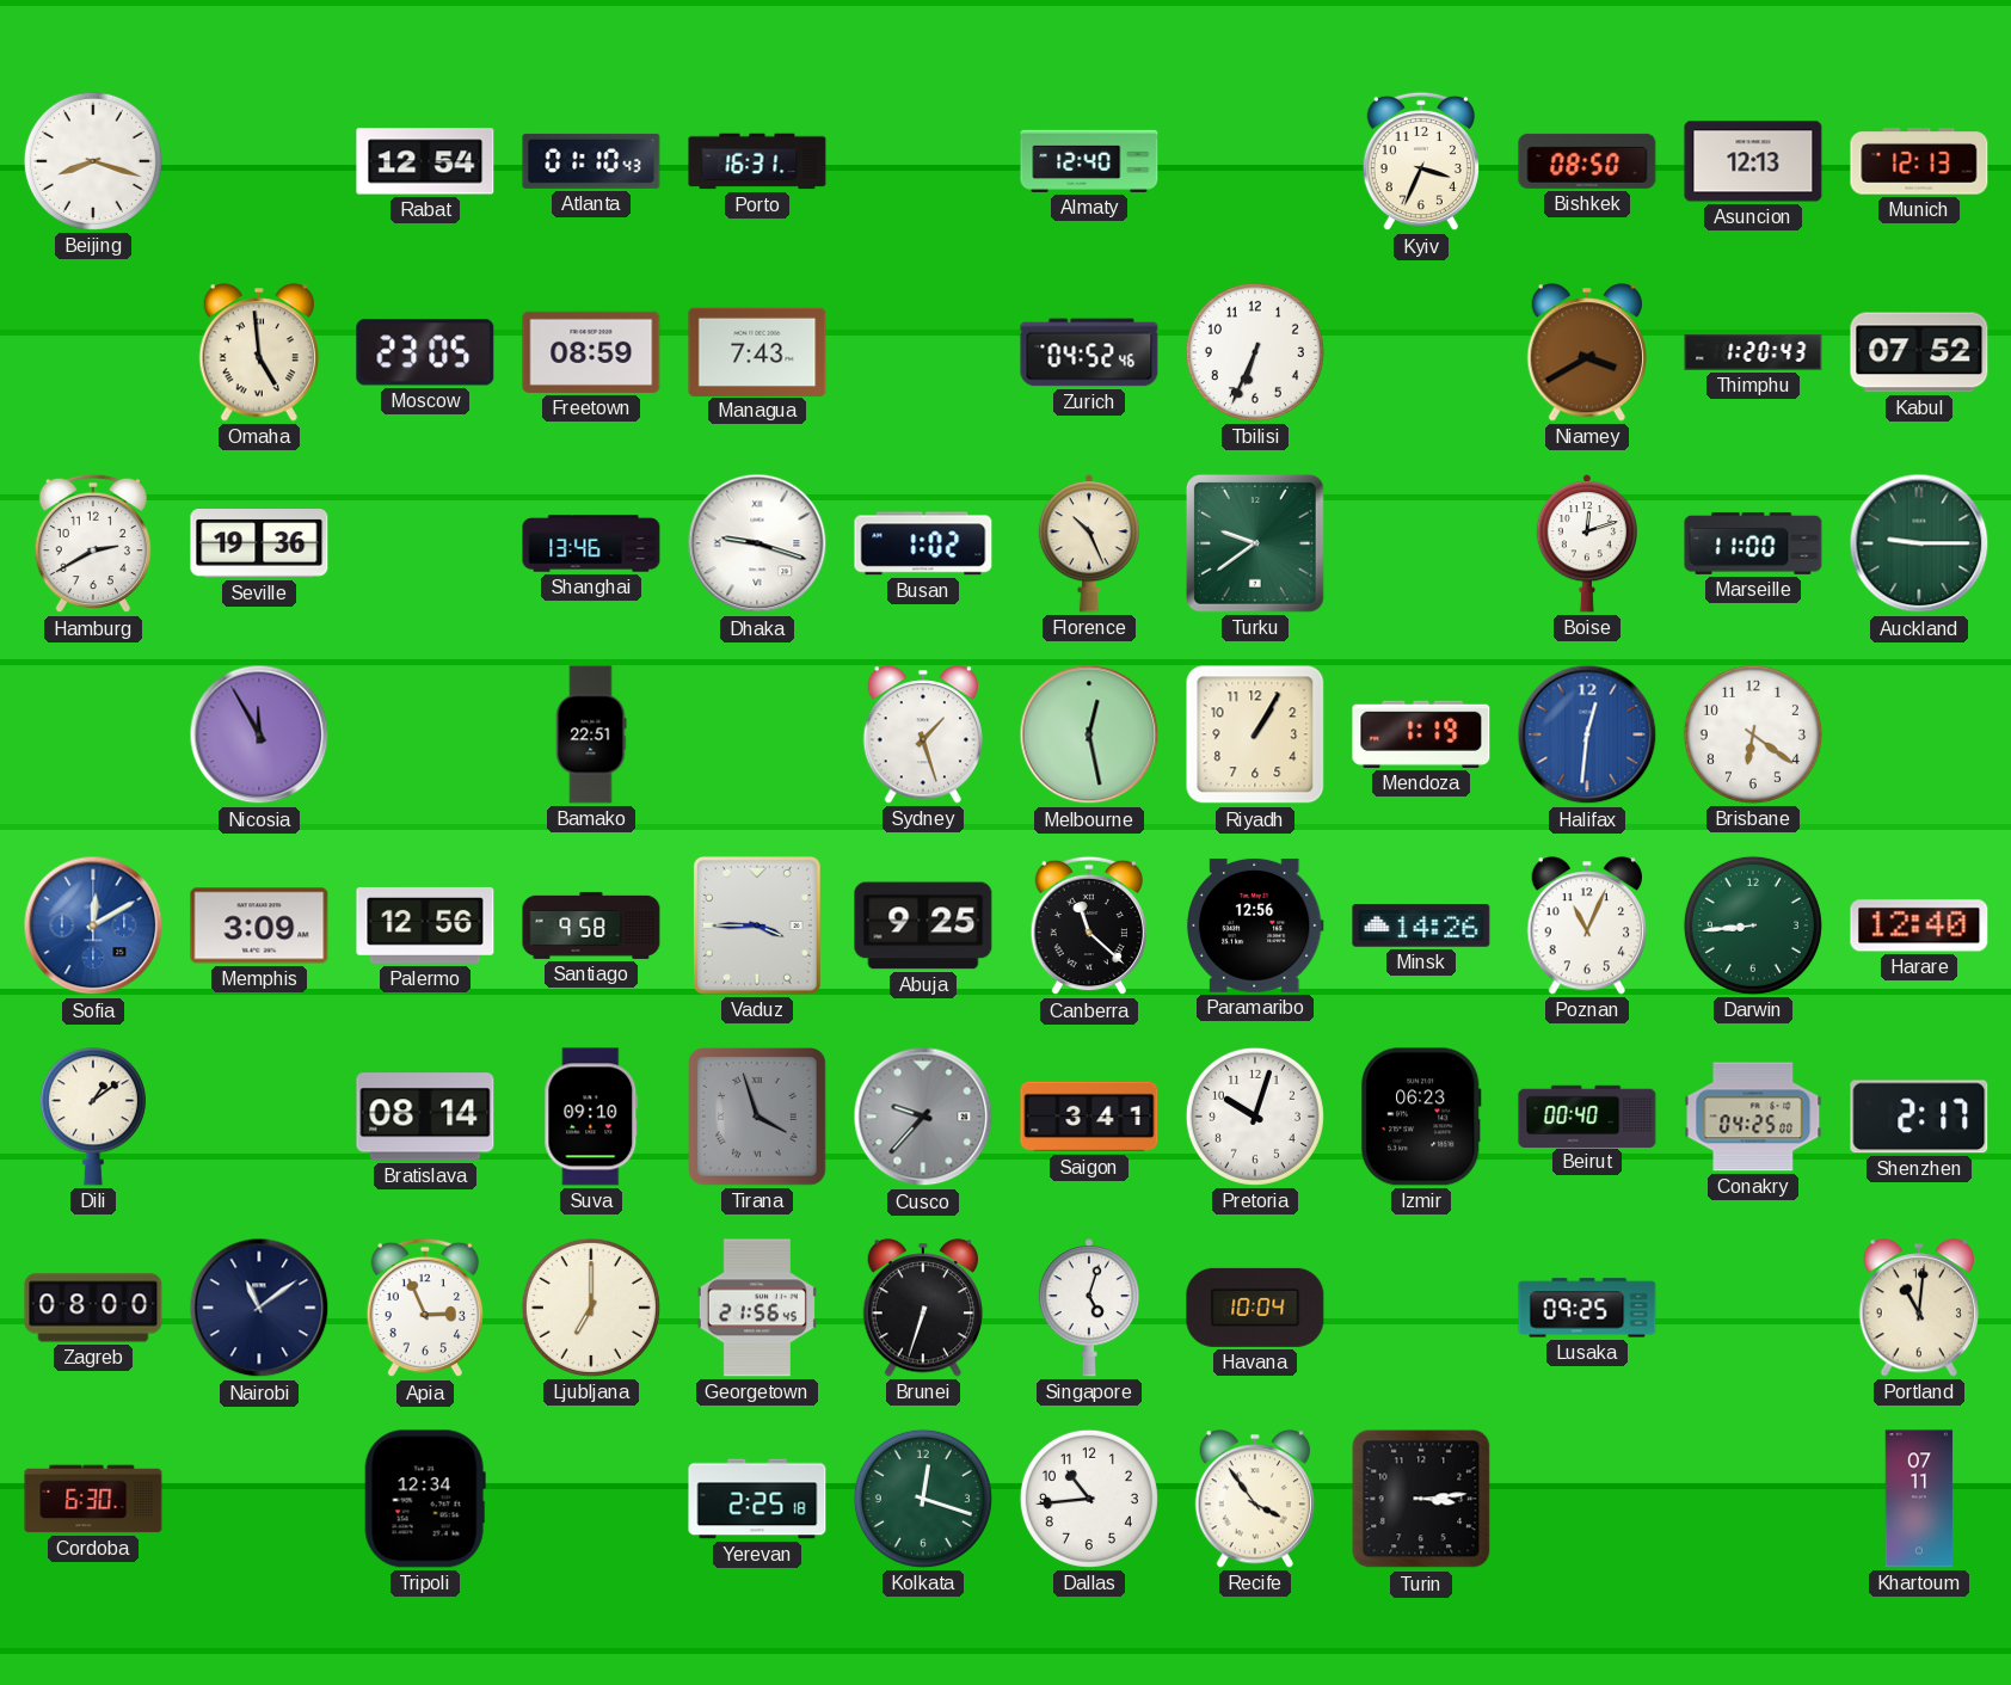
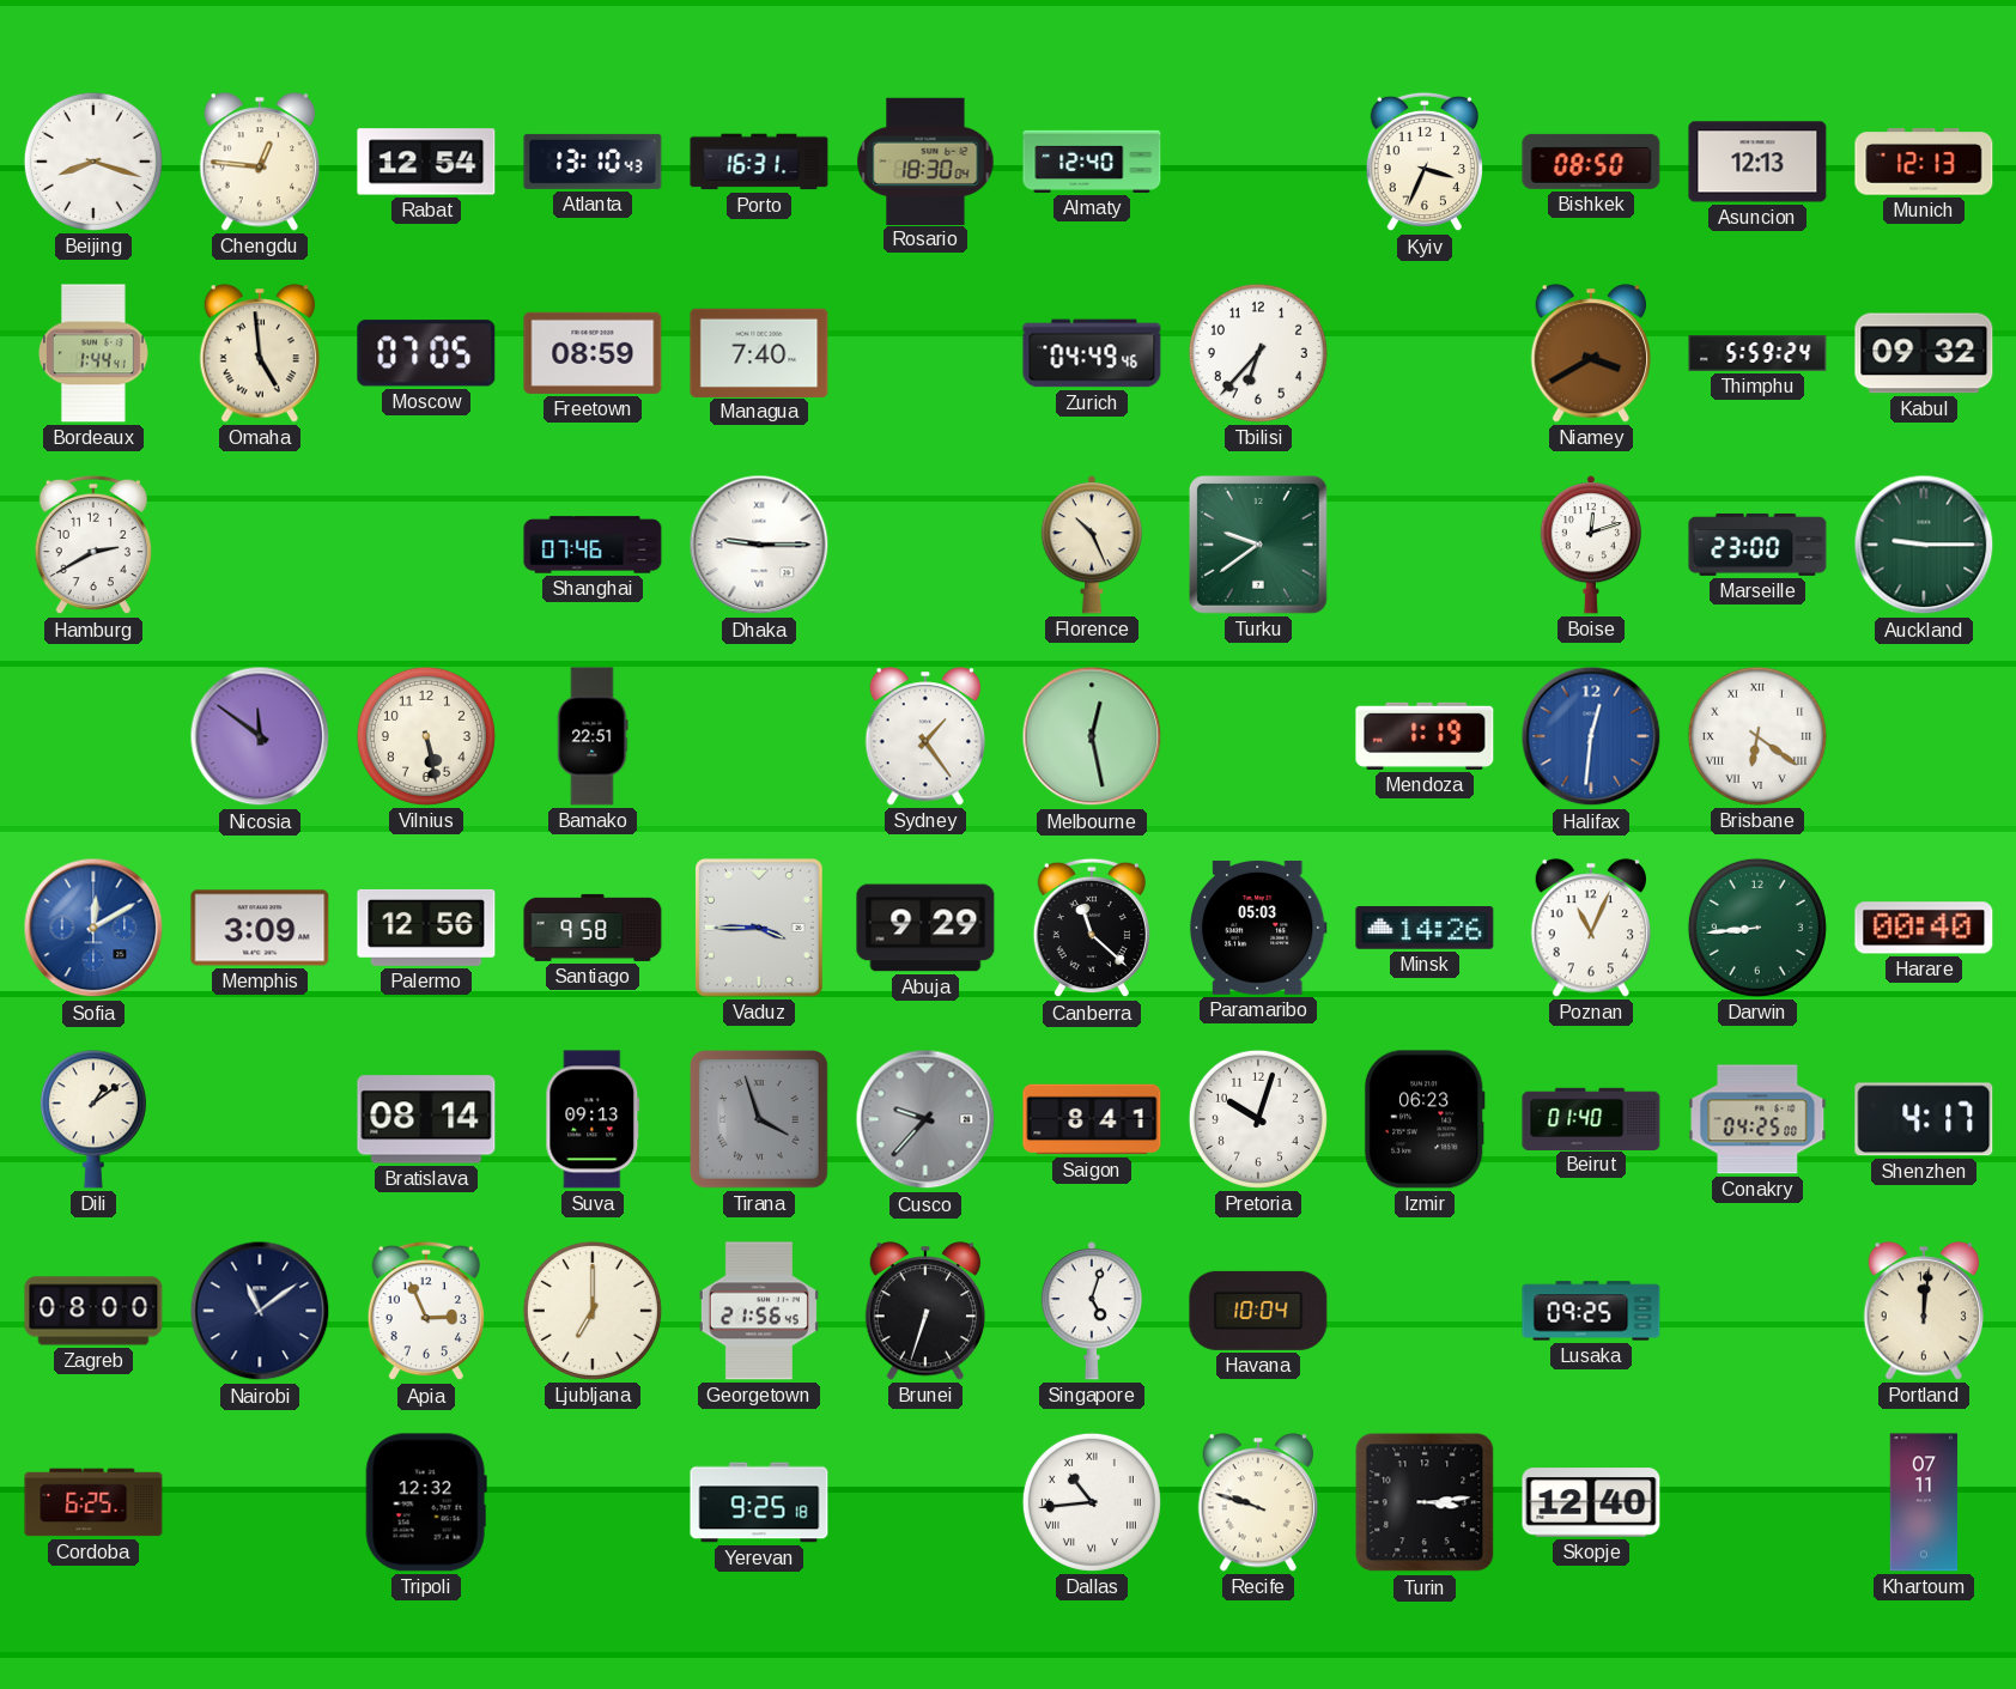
Chengdu: none -> 12:46 (259, 162)
Atlanta: 01:10 -> 13:10 (593, 162)
Rosario: none -> 18:30 (925, 160)
Bordeaux: none -> 1:44 (95, 353)
Moscow: 23:05 -> 07:05 (426, 353)
Managua: 7:43 -> 7:40 (759, 352)
Zurich: 04:52 -> 04:49 (1092, 353)
Tbilisi: 6:34 -> 6:37 (1258, 353)
Thimphu: 1:20 -> 5:59 (1757, 353)
Kabul: 07:52 -> 09:32 (1924, 353)
Seville: 19:36 -> none (259, 545)
Shanghai: 13:46 -> 07:46 (593, 545)
Dhaka: 9:18 -> 9:15 (759, 545)
Busan: 1:02 -> none (923, 543)
Marseille: 11:00 -> 23:00 (1757, 545)
Nicosia: 11:55 -> 11:51 (260, 736)
Vilnius: none -> 5:28 (426, 736)
Sydney: 1:27 -> 1:24 (924, 736)
Riyadh: 1:05 -> none (1255, 734)
Brisbane numerals: Arabic -> Roman (1757, 736)
Abuja: 9:25 -> 9:29 (925, 928)
Paramaribo: 12:56 -> 05:03 (1258, 928)
Harare: 12:40 -> 00:40 (1924, 928)
Suva: 09:10 -> 09:13 (593, 1119)
Saigon: 3:41 -> 8:41 (1092, 1119)
Beirut: 00:40 -> 01:40 (1591, 1118)
Shenzhen: 2:17 -> 4:17 (1924, 1119)
Portland: 11:01 -> 12:01 (1923, 1311)
Cordoba: 6:30 -> 6:25 (93, 1502)
Tripoli: 12:34 -> 12:32 (426, 1502)
Yerevan: 2:25 -> 9:25 (759, 1502)
Kolkata: 12:18 -> none (923, 1499)
Dallas numerals: Arabic -> Roman (1092, 1502)
Recife: 3:54 -> 9:48 (1257, 1502)
Skopje: none -> 12:40 (1591, 1502)
